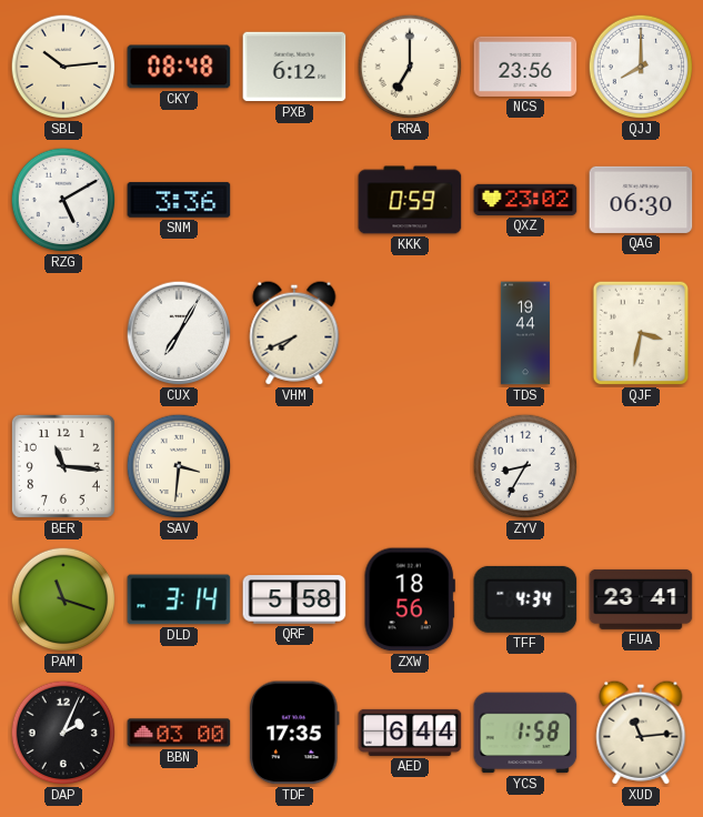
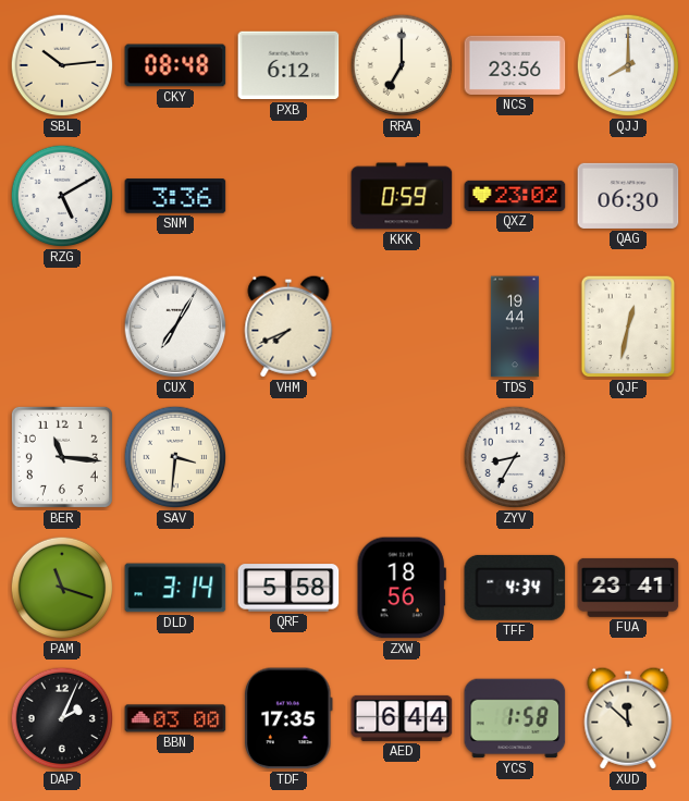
QJF: 3:32 -> 12:32 (628, 326)
XUD: 11:14 -> 11:52 (628, 718)
